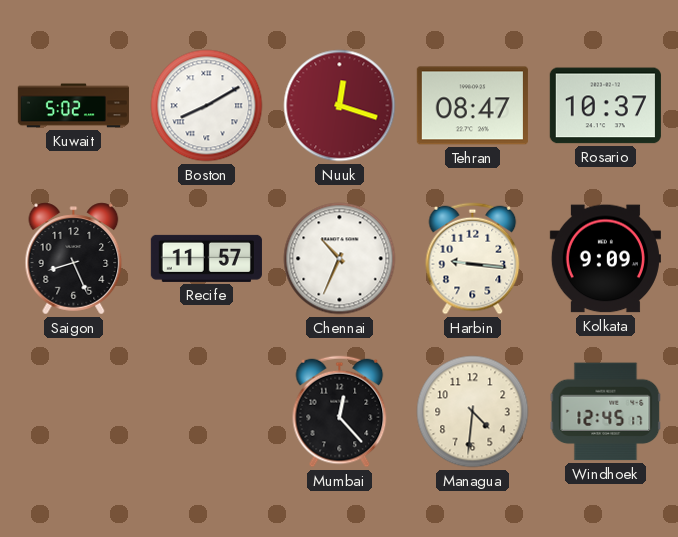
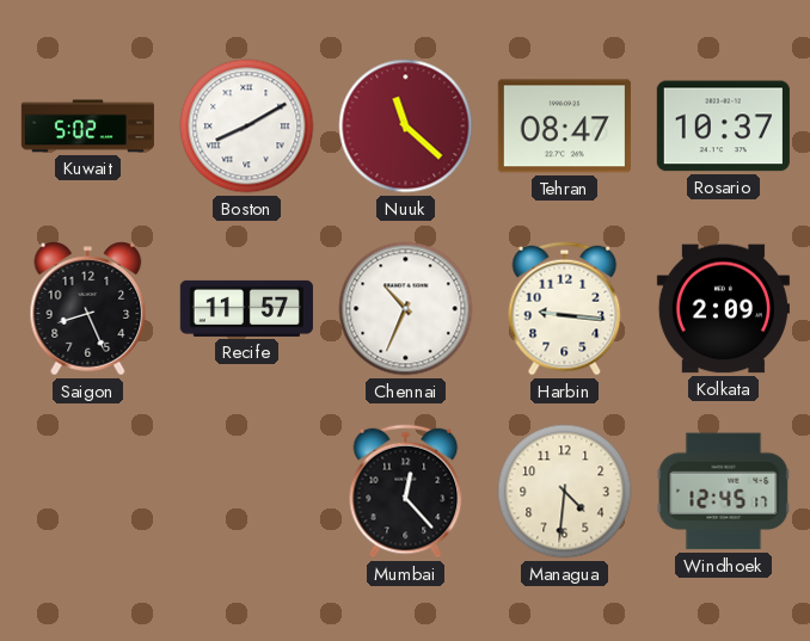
Nuuk: 12:18 -> 11:22 (406, 127)
Kolkata: 9:09 -> 2:09 (723, 309)
